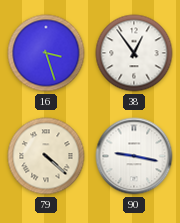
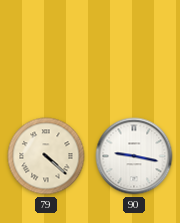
16: 3:27 -> none (46, 53)
38: 12:54 -> none (134, 53)
